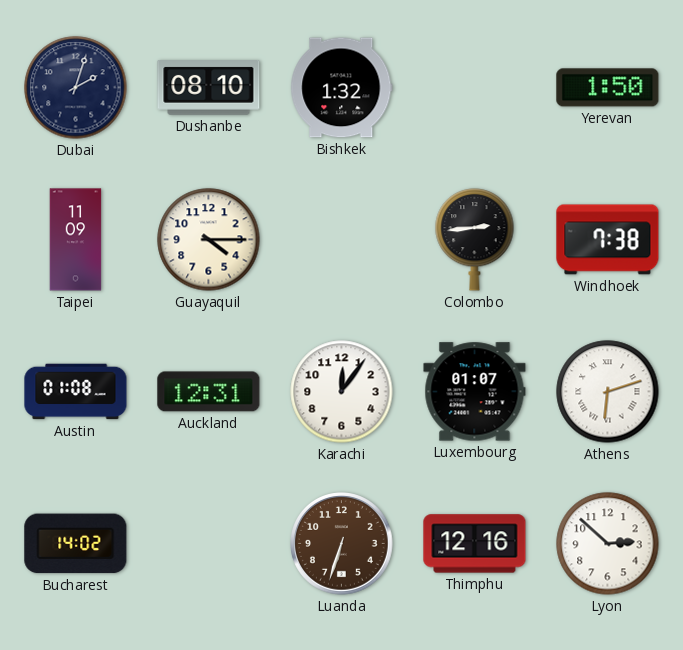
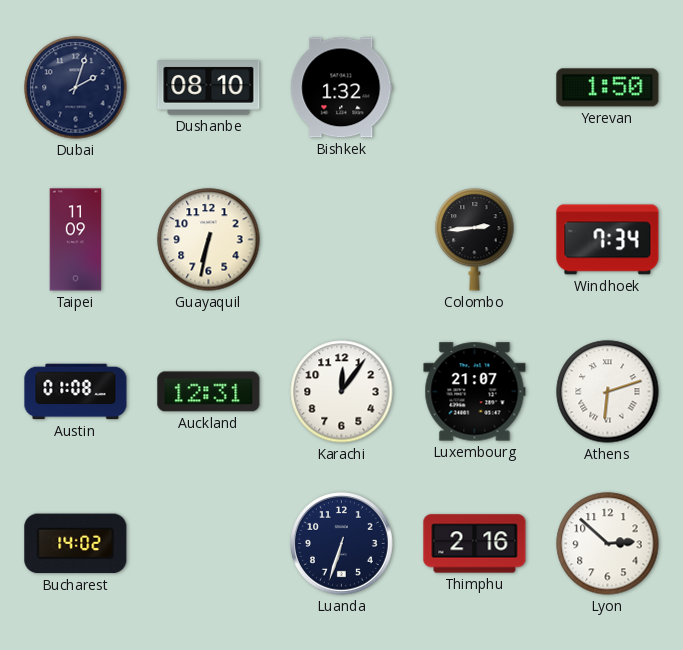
Guayaquil: 4:15 -> 6:32 (209, 240)
Windhoek: 7:38 -> 7:34 (608, 240)
Luxembourg: 01:07 -> 21:07 (475, 392)
Luanda dial: brown -> navy (342, 544)
Thimphu: 12:16 -> 2:16 (475, 544)
